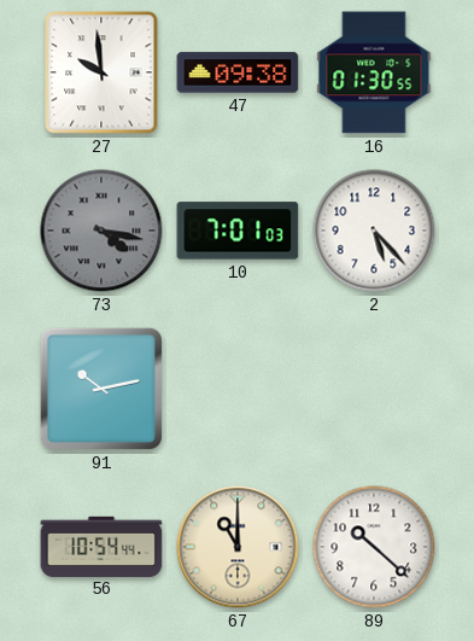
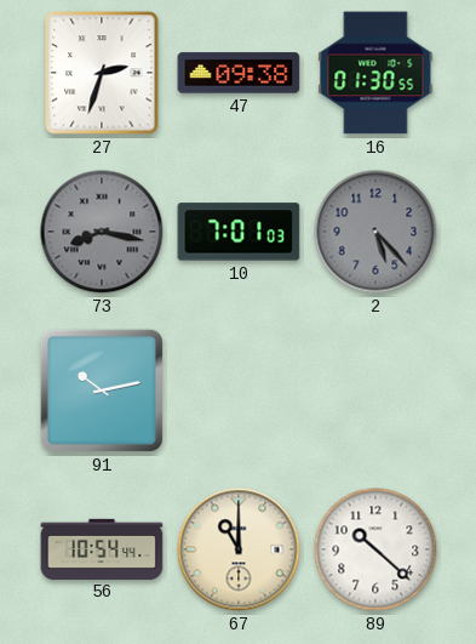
27: 9:59 -> 2:33 (102, 73)
73: 4:17 -> 8:17 (102, 232)
2 dial: white -> grey (375, 232)
